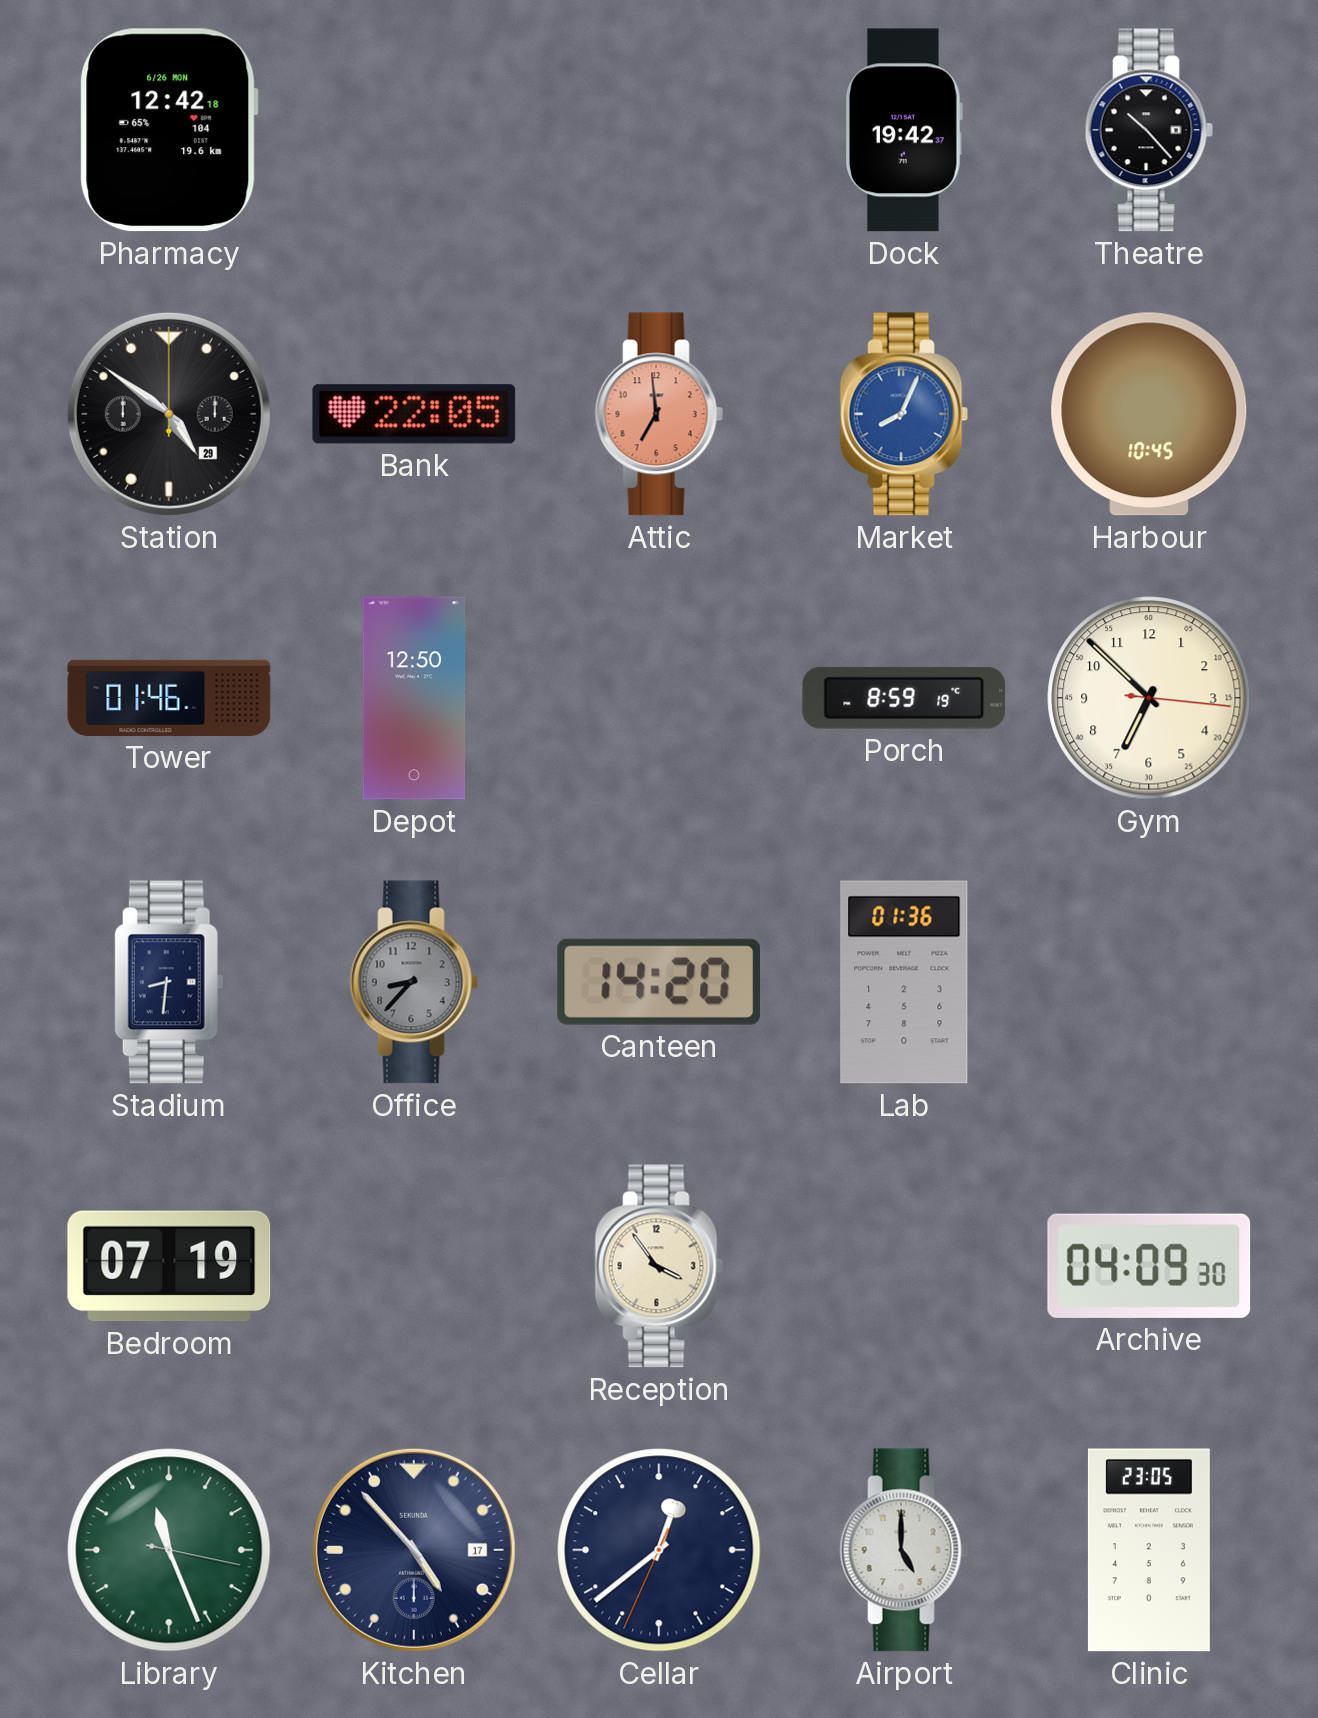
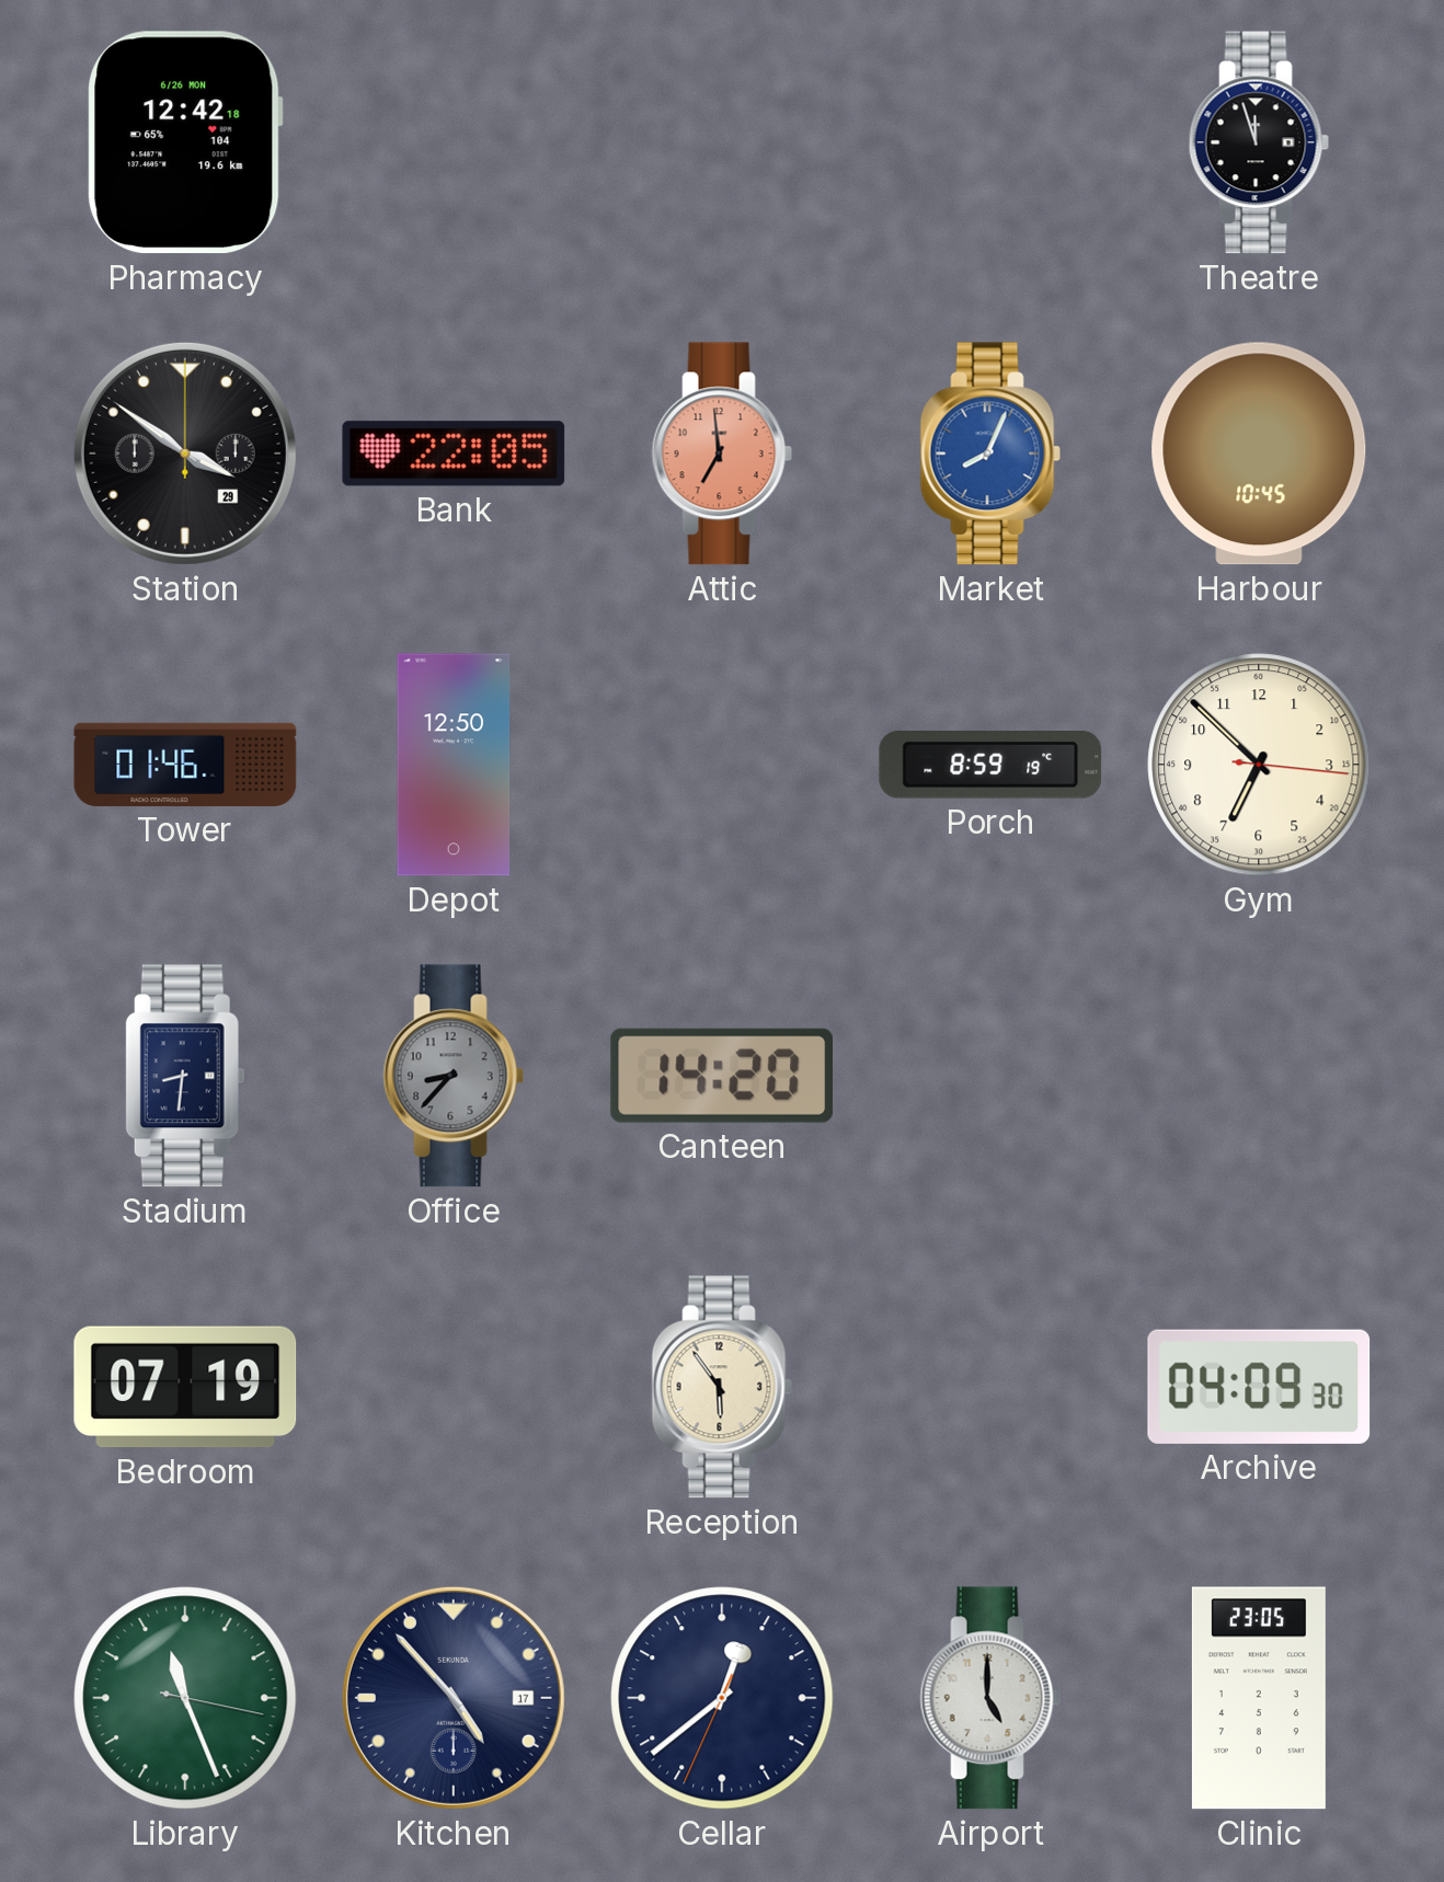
Dock: 19:42 -> none (904, 130)
Theatre: 10:23 -> 11:57 (1259, 142)
Station: 4:51 -> 3:51 (185, 454)
Lab: 01:36 -> none (904, 982)
Reception: 3:54 -> 5:54 (722, 1387)
